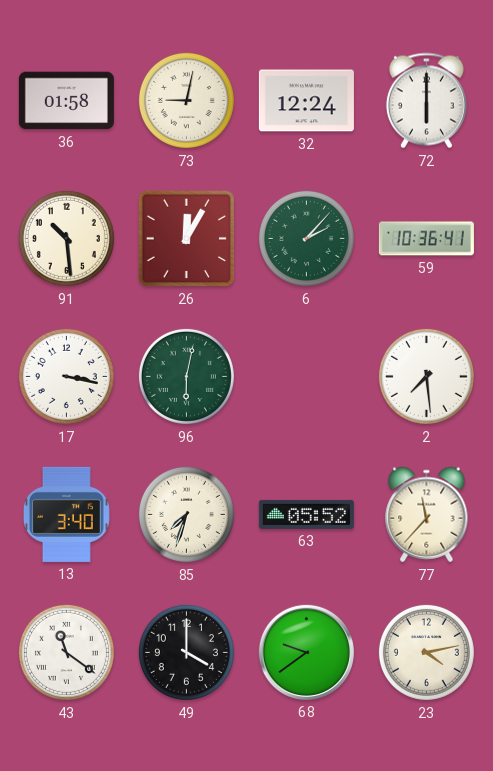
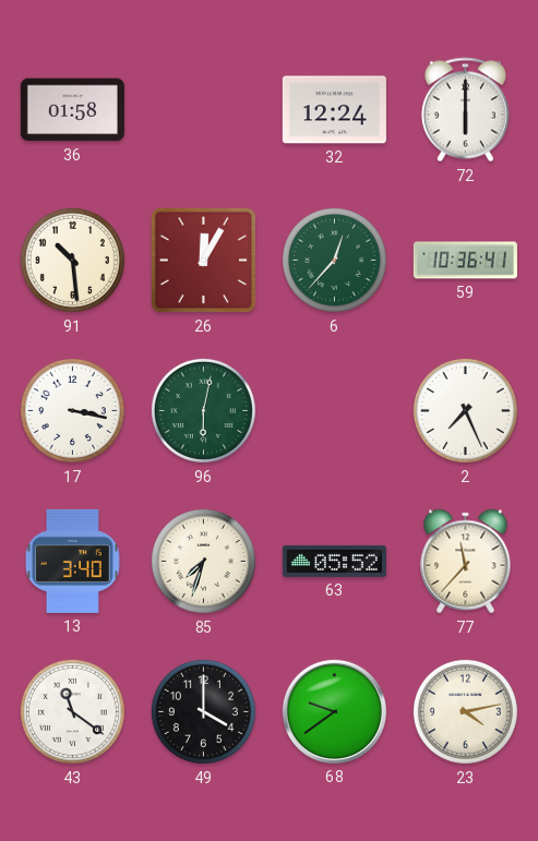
73: 9:02 -> none (186, 100)
6: 2:07 -> 12:37 (334, 260)
2: 7:29 -> 7:26 (465, 410)
